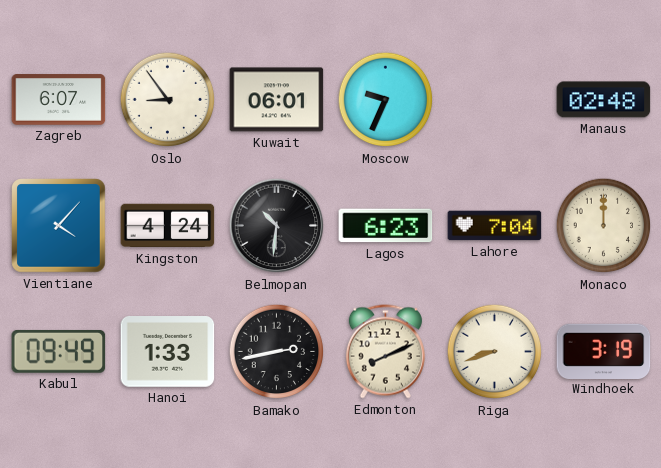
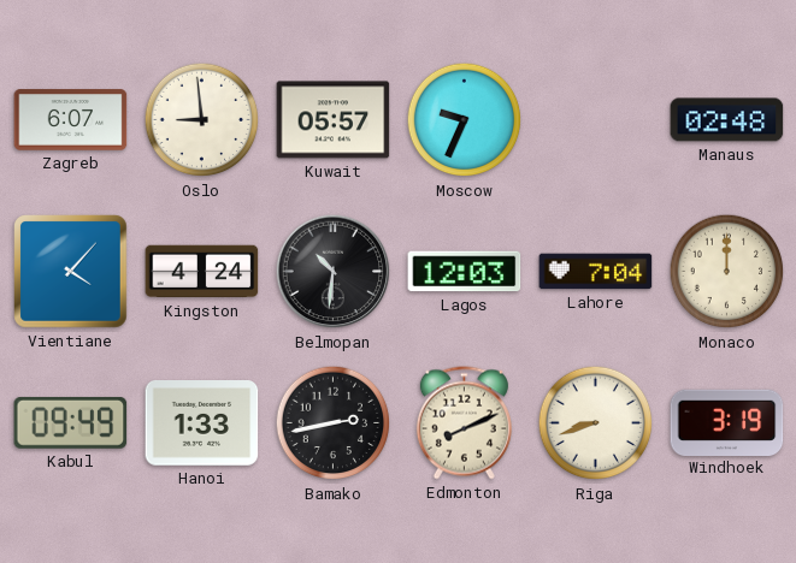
Oslo: 8:54 -> 8:59 (202, 120)
Kuwait: 06:01 -> 05:57 (334, 120)
Lagos: 6:23 -> 12:03 (465, 272)
